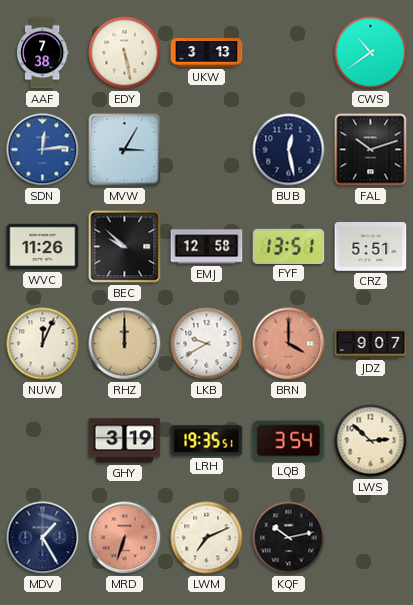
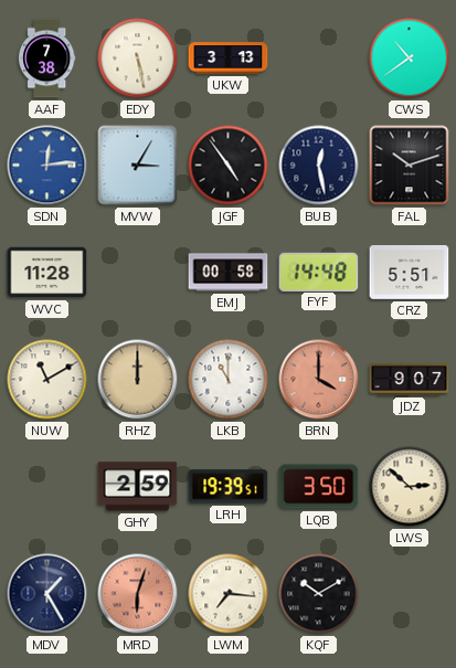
JGF: none -> 4:54 (229, 166)
WVC: 11:26 -> 11:28 (47, 273)
BEC: 9:52 -> none (125, 247)
EMJ: 12:58 -> 00:58 (229, 273)
FYF: 13:51 -> 14:48 (319, 272)
NUW: 12:04 -> 11:10 (47, 380)
LKB: 9:40 -> 11:00 (229, 380)
GHY: 3:19 -> 2:59 (138, 487)
LRH: 19:35 -> 19:39 (229, 487)
LQB: 3:54 -> 3:50 (319, 487)
MRD: 6:33 -> 6:03 (138, 594)
LWM: 7:11 -> 7:16 (229, 594)
KQF: 10:13 -> 10:10 (319, 594)
